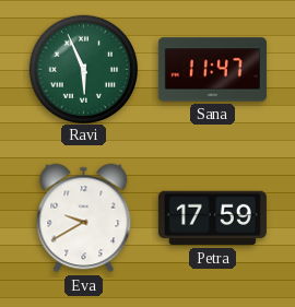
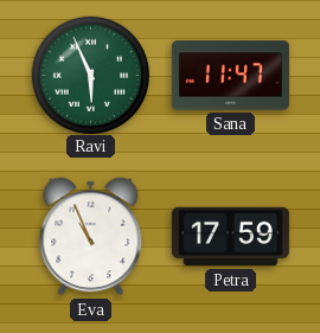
Eva: 9:40 -> 10:56 (91, 237)
